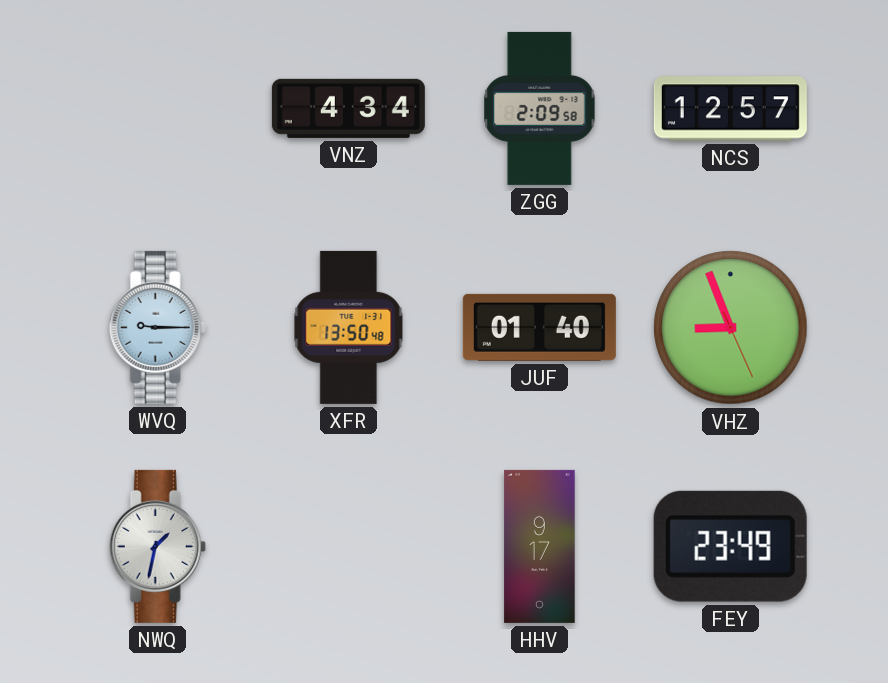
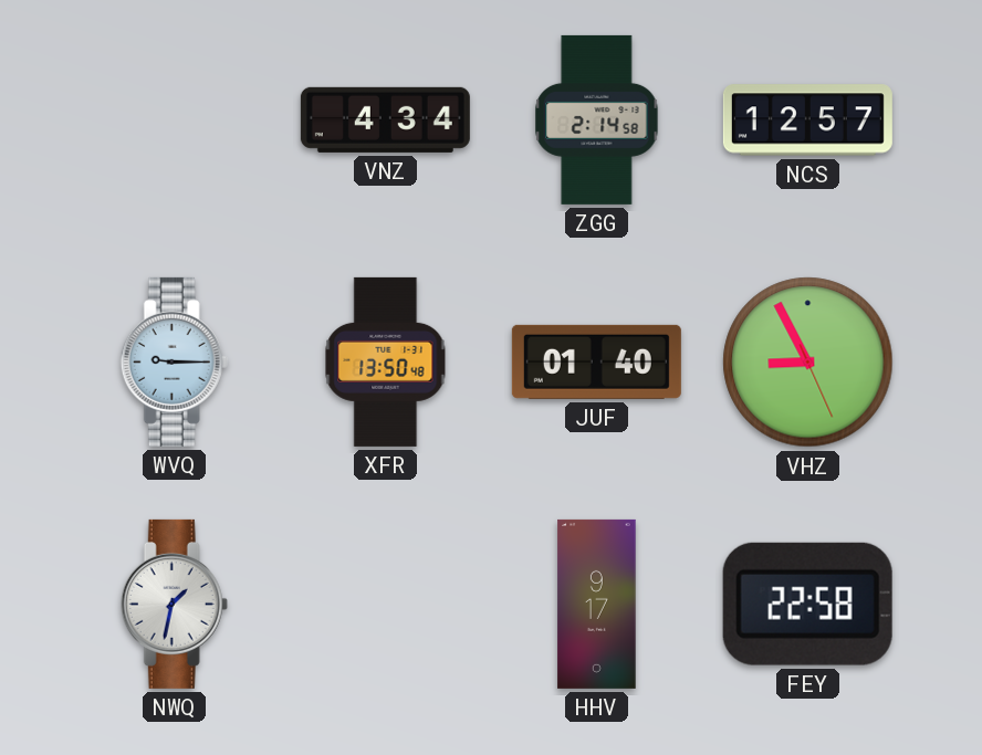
ZGG: 2:09 -> 2:14 (597, 119)
VHZ: 8:56 -> 8:55 (808, 363)
FEY: 23:49 -> 22:58 (807, 604)
